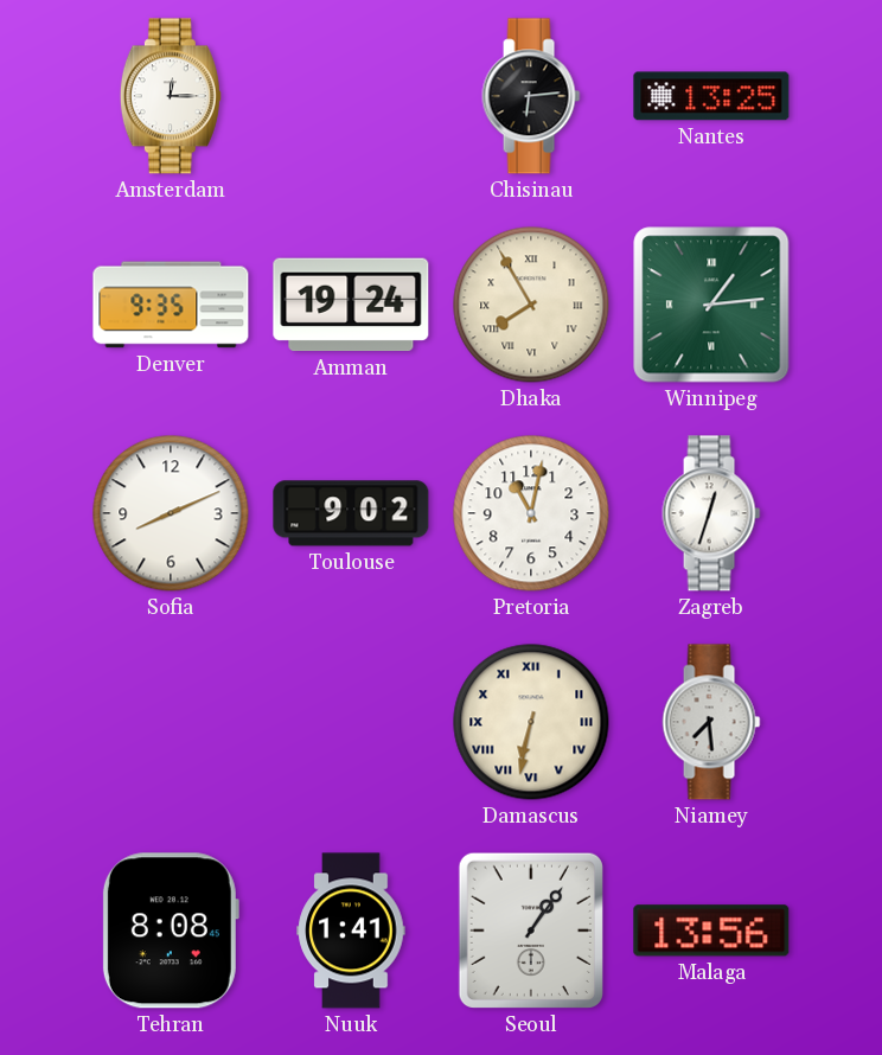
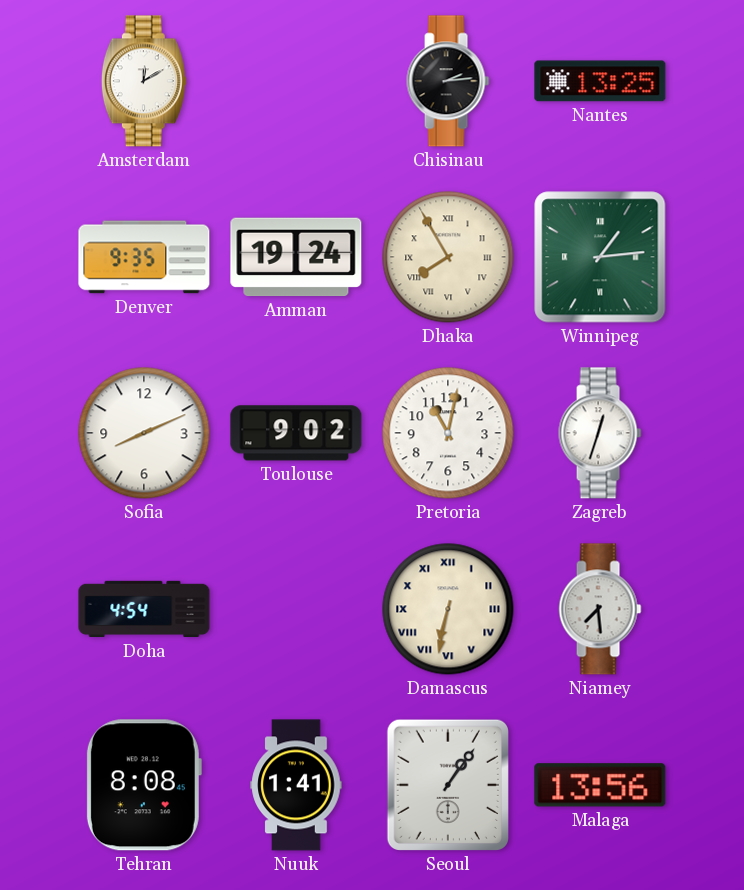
Amsterdam: 12:15 -> 12:10 (144, 81)
Chisinau: 6:14 -> 2:14 (448, 81)
Doha: none -> 4:54 (144, 609)
